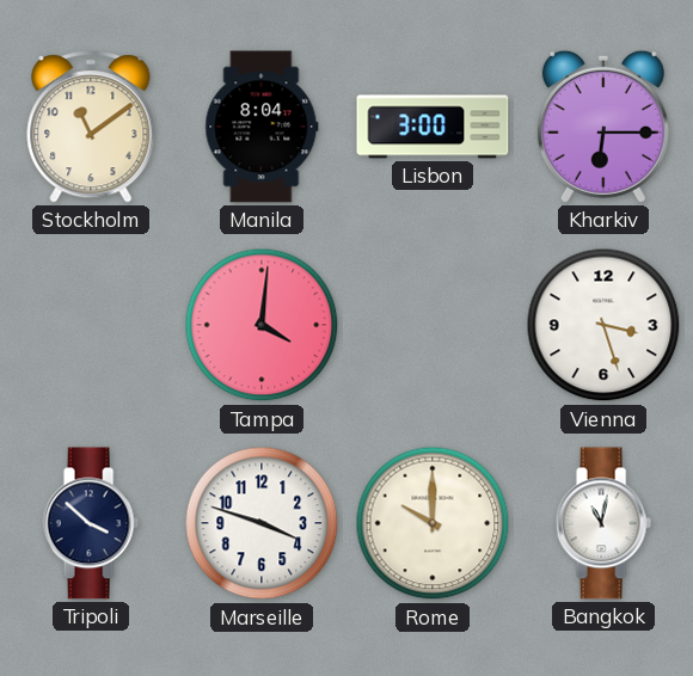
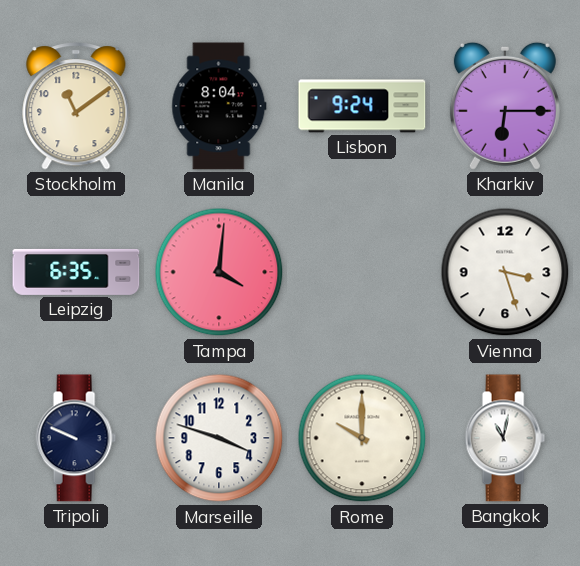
Lisbon: 3:00 -> 9:24 (362, 106)
Leipzig: none -> 6:35 (76, 272)
Tripoli: 3:52 -> 9:49 (76, 438)
